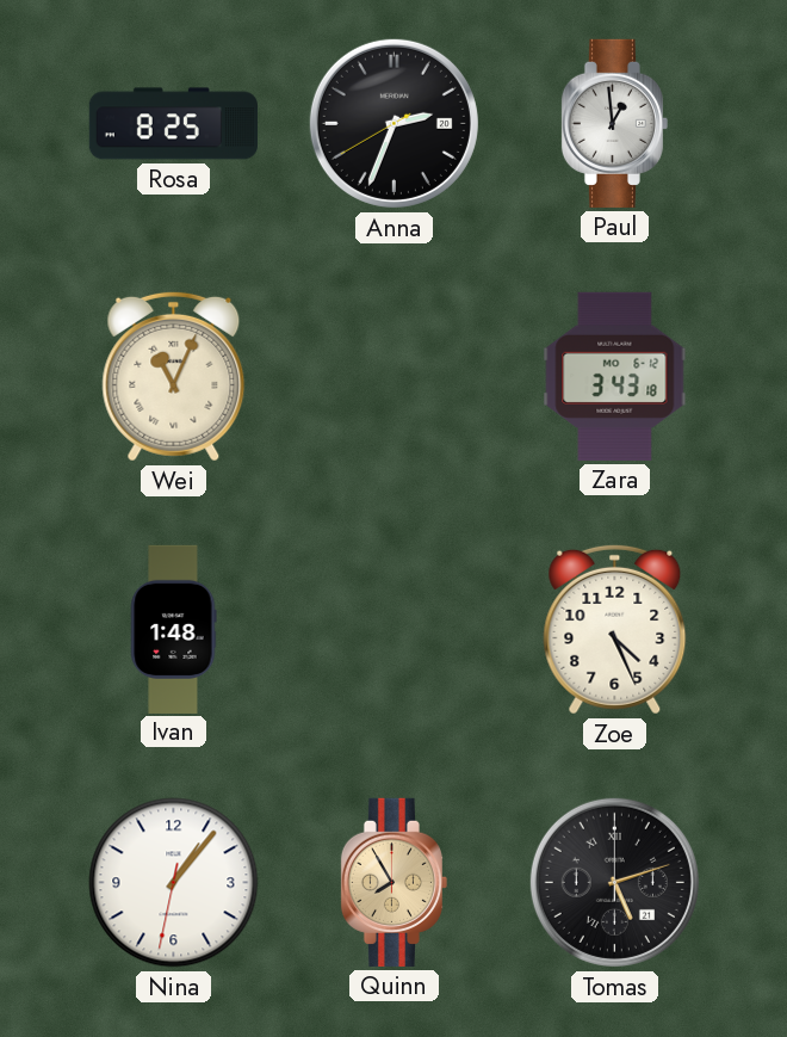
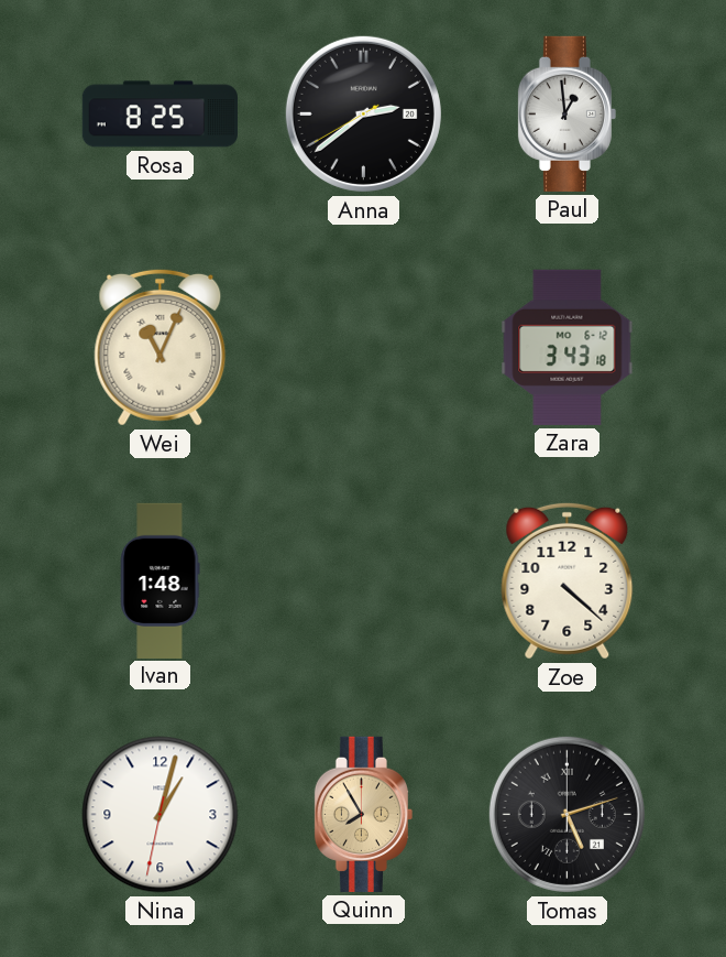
Anna: 2:33 -> 2:38 (363, 113)
Zoe: 4:26 -> 4:22 (568, 580)
Nina: 1:06 -> 1:02 (161, 815)
